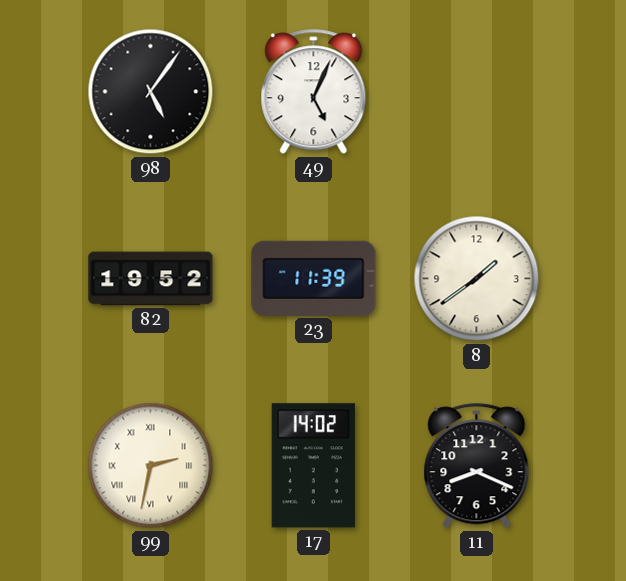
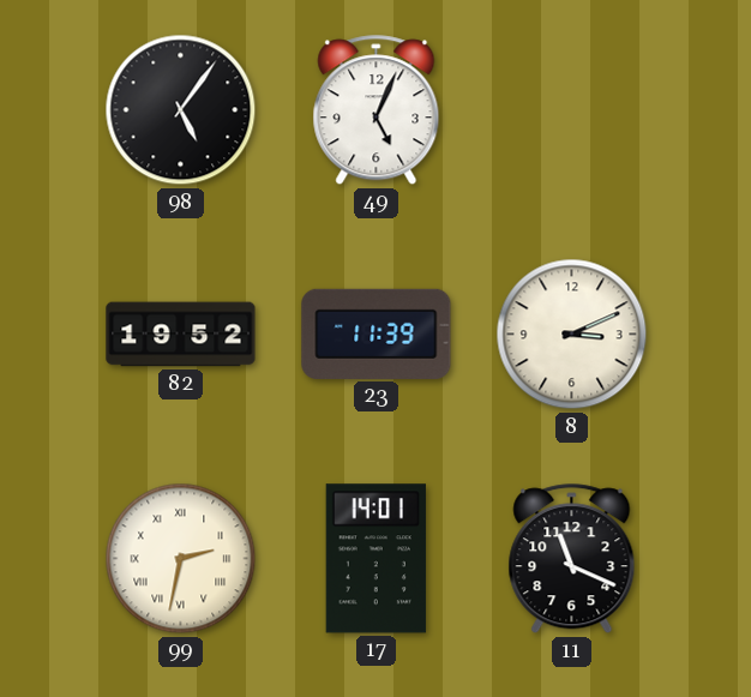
8: 1:39 -> 3:11 (572, 335)
17: 14:02 -> 14:01 (376, 559)
11: 8:19 -> 11:19 (572, 559)
